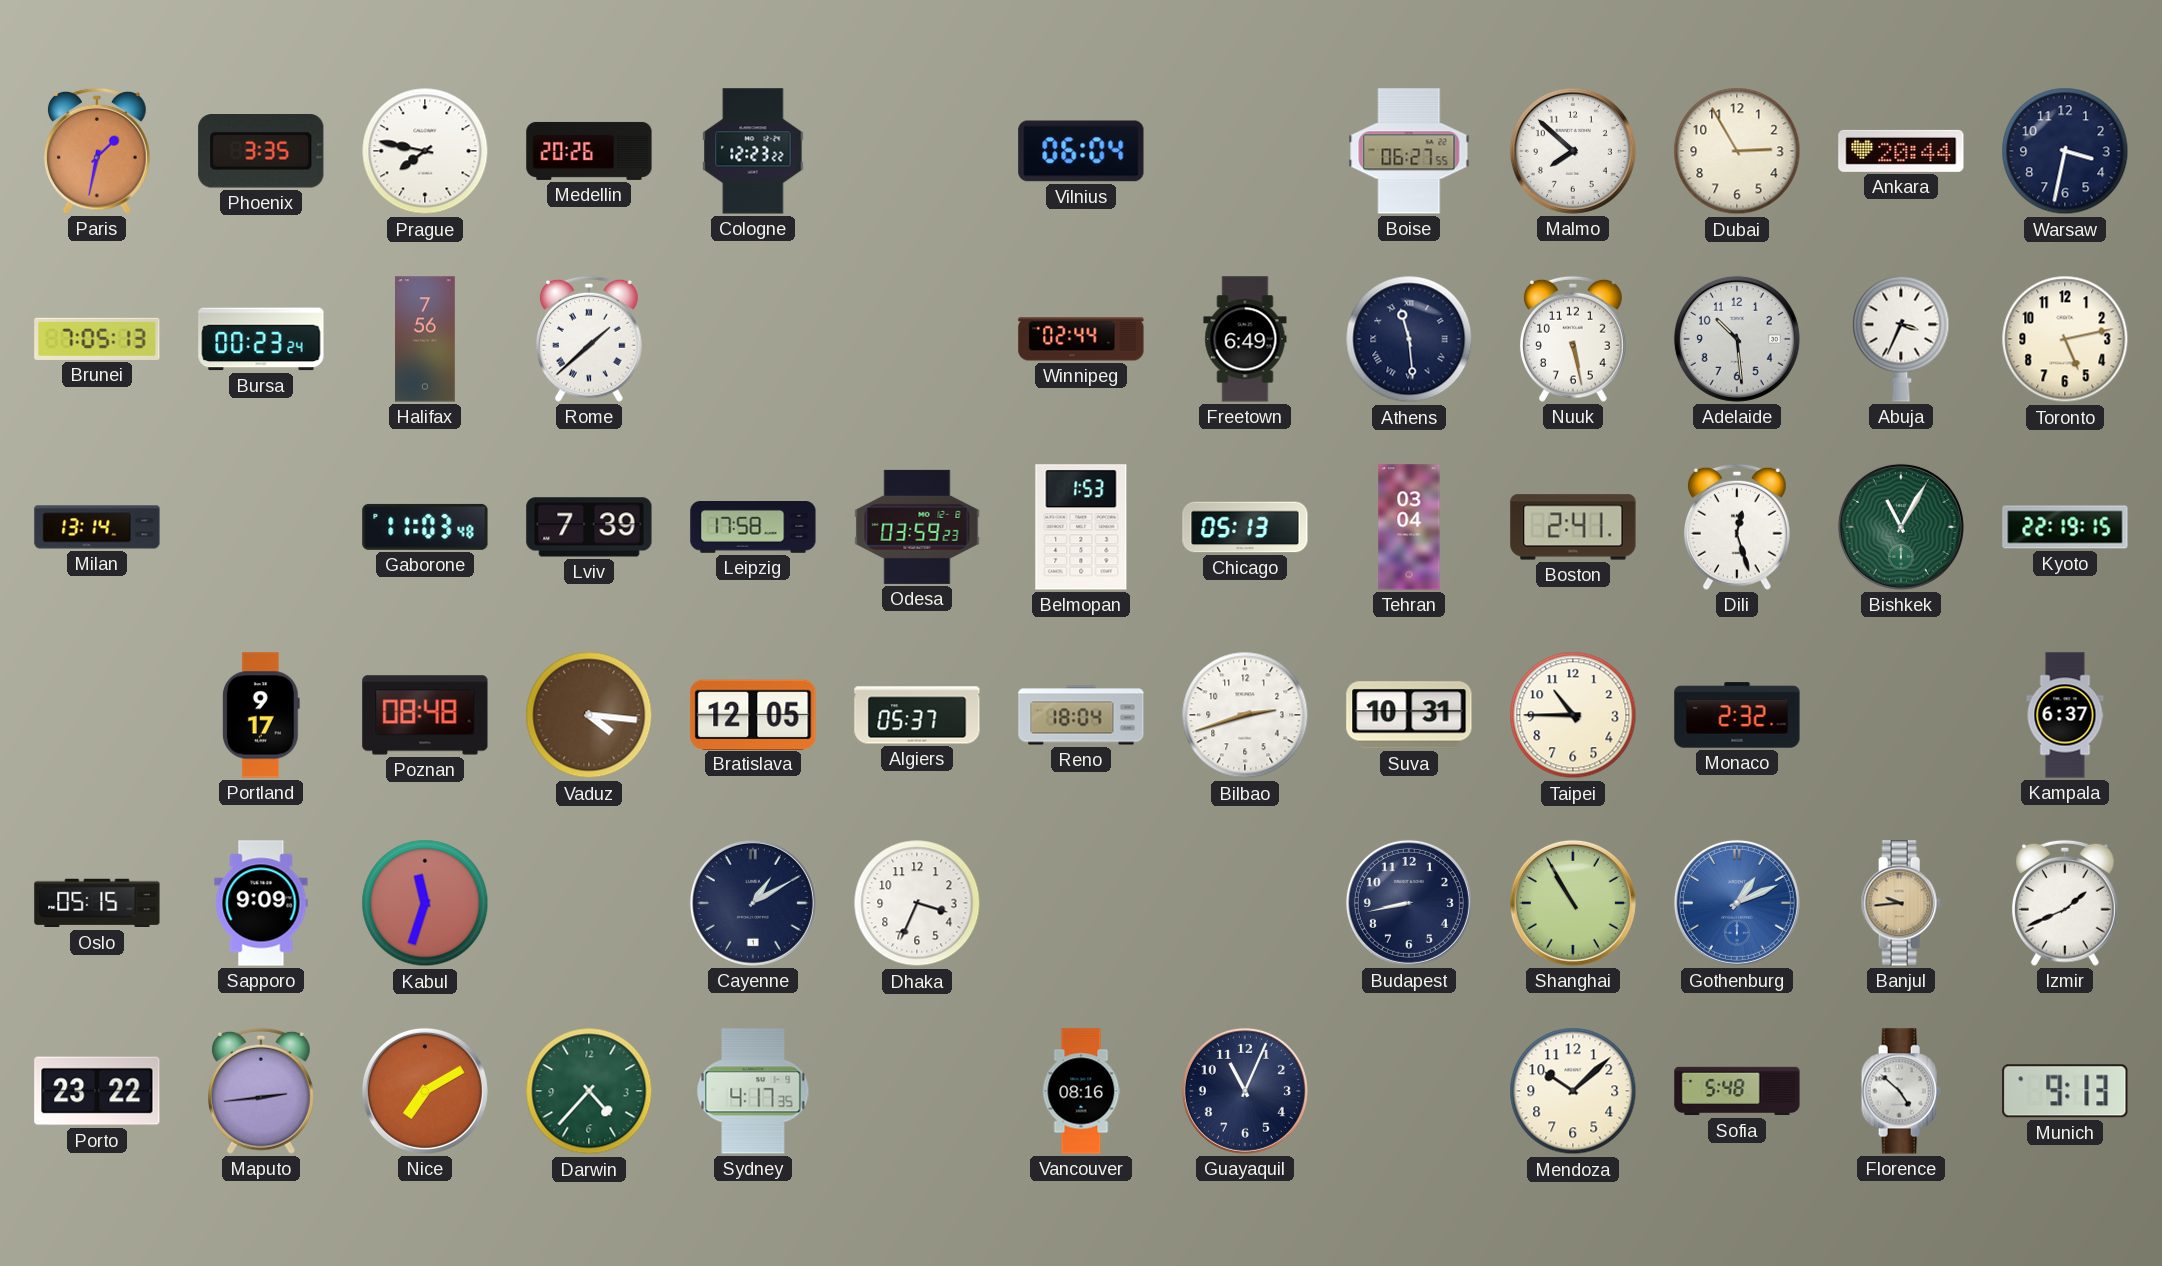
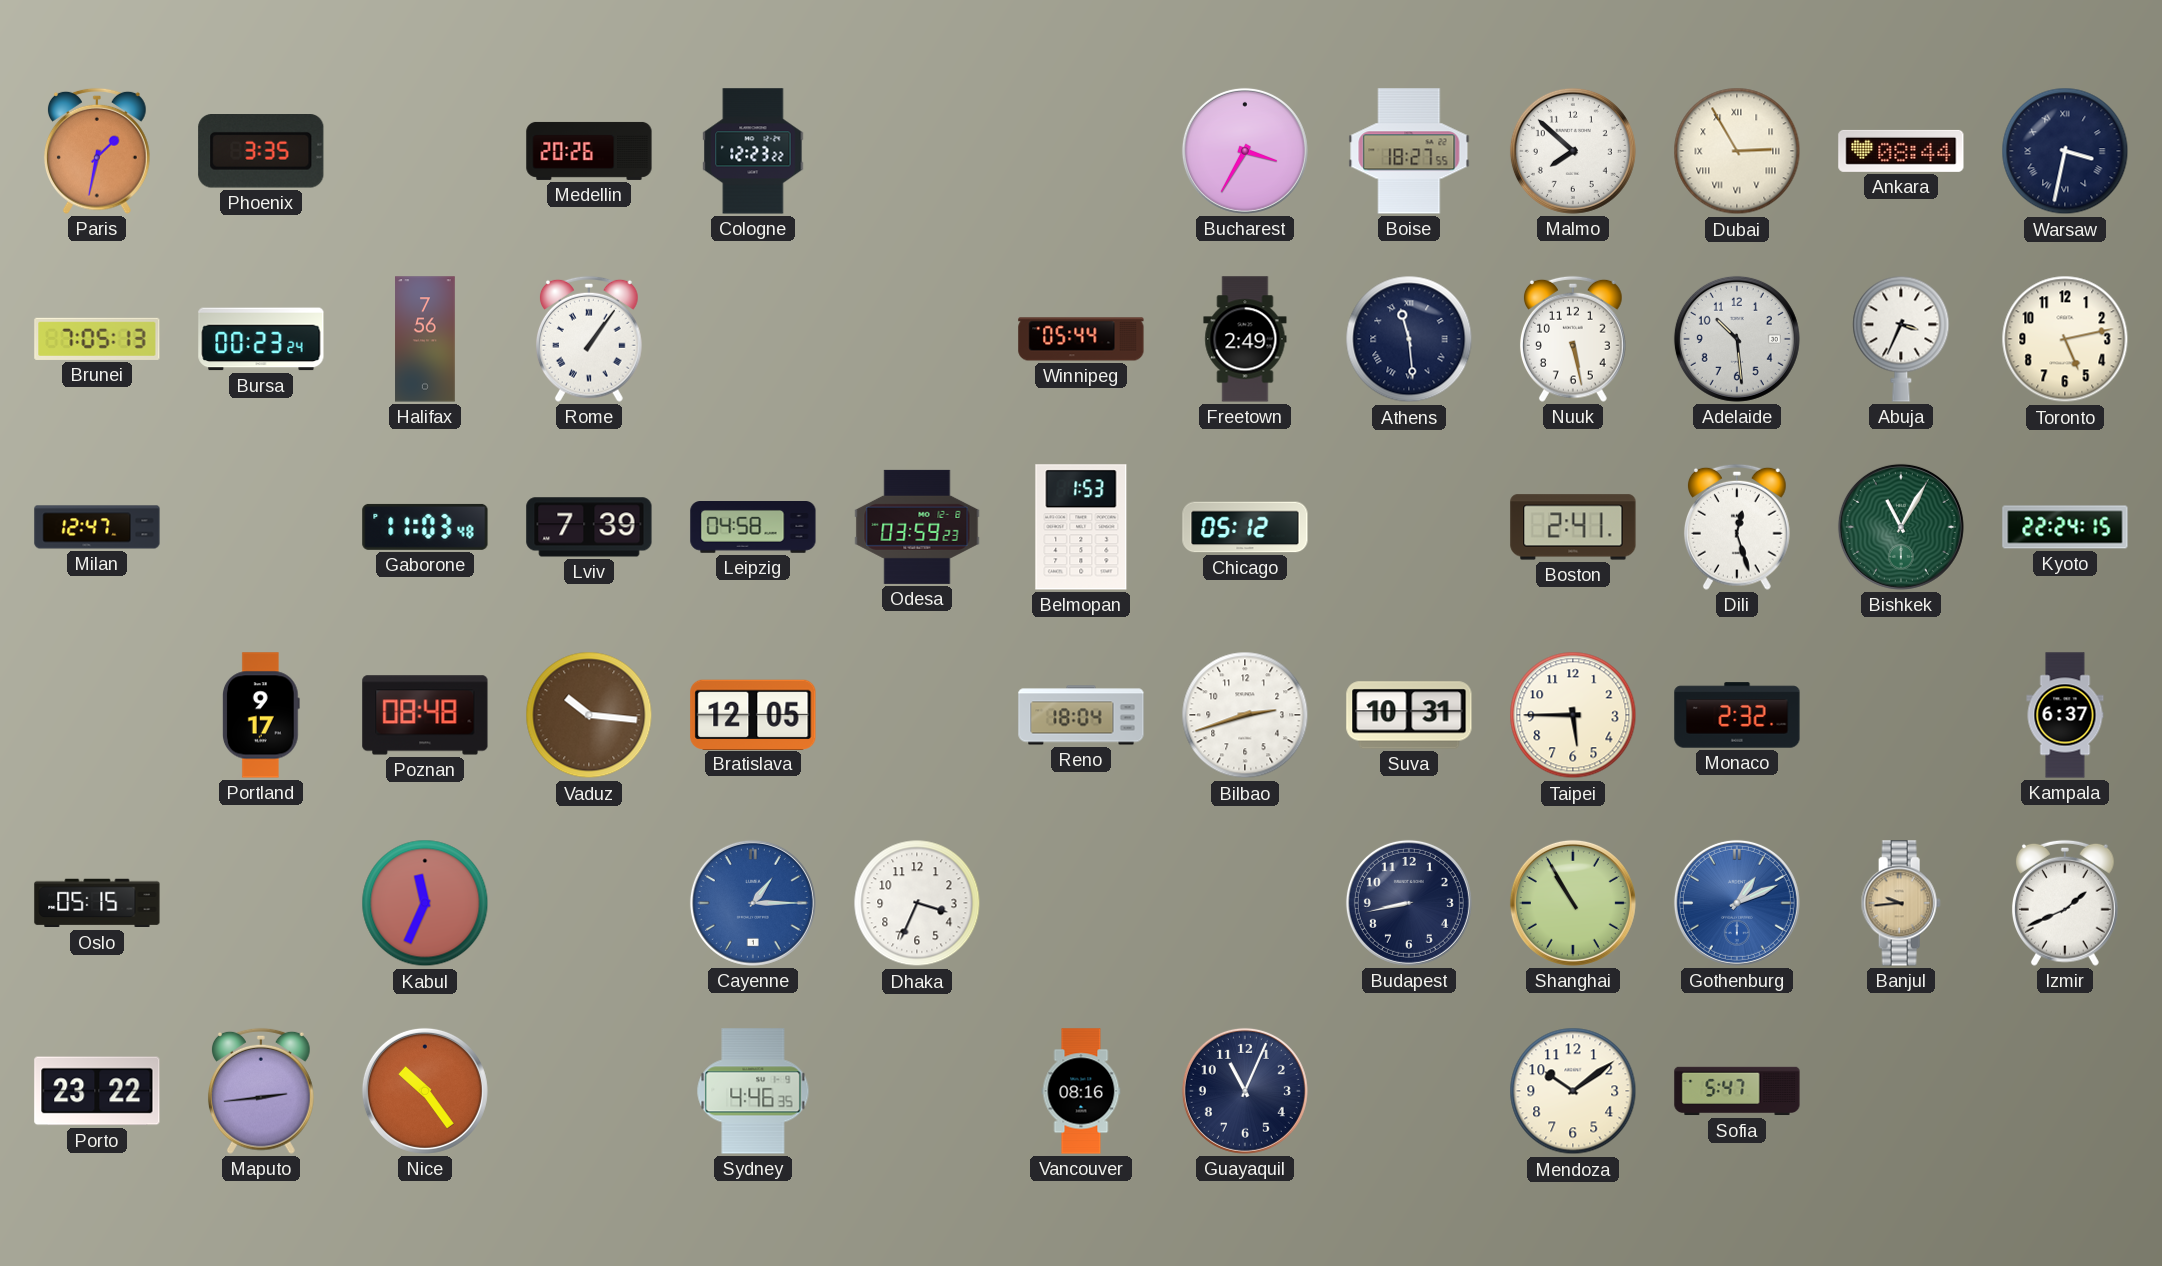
Prague: 7:47 -> none (425, 151)
Vilnius: 06:04 -> none (1081, 151)
Bucharest: none -> 3:35 (1245, 151)
Boise: 06:27 -> 18:27 (1409, 151)
Dubai numerals: Arabic -> Roman (1737, 151)
Ankara: 20:44 -> 08:44 (1901, 151)
Warsaw numerals: Arabic -> Roman (2065, 151)
Rome: 1:38 -> 1:06 (589, 339)
Winnipeg: 02:44 -> 05:44 (1081, 339)
Freetown: 6:49 -> 2:49 (1245, 339)
Milan: 13:14 -> 12:47 (97, 527)
Leipzig: 17:58 -> 04:58 (753, 528)
Chicago: 05:13 -> 05:12 (1245, 527)
Tehran: 03:04 -> none (1409, 527)
Kyoto: 22:19 -> 22:24 (2065, 527)
Vaduz: 4:16 -> 10:16 (589, 715)
Algiers: 05:37 -> none (917, 715)
Taipei: 10:45 -> 5:45 (1573, 715)
Sapporo: 9:09 -> none (261, 903)
Kabul: 11:33 -> 11:34 (425, 903)
Cayenne: 1:10 -> 1:15 (753, 903)
Cayenne dial: navy -> blue (753, 903)
Nice: 7:10 -> 10:24 (425, 1091)
Darwin: 4:37 -> none (589, 1091)
Sydney: 4:17 -> 4:46 (753, 1091)
Mendoza: 10:08 -> 10:09 (1573, 1091)
Sofia: 5:48 -> 5:47 (1737, 1091)
Florence: 4:52 -> none (1901, 1091)
Munich: 9:13 -> none (2065, 1091)
